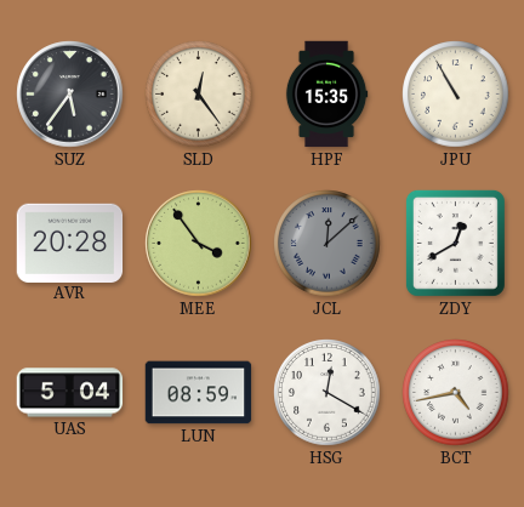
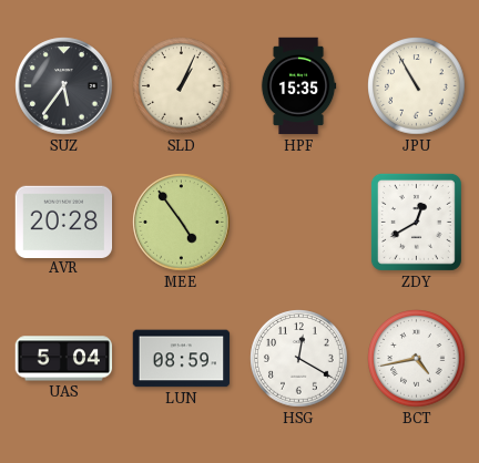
SLD: 12:24 -> 1:04 (182, 86)
MEE: 3:54 -> 4:54 (182, 223)
JCL: 12:08 -> none (327, 244)
